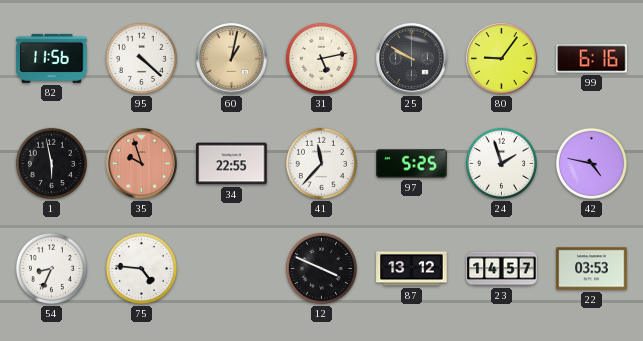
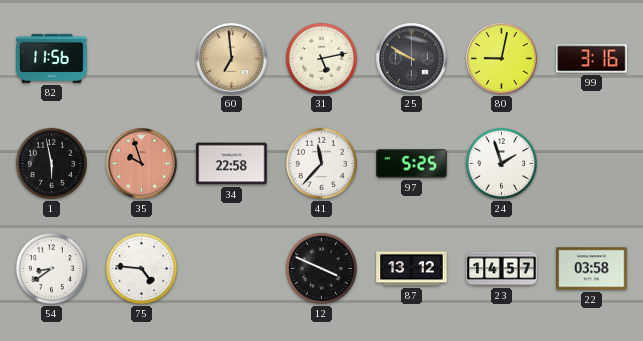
95: 4:22 -> none (141, 58)
60: 1:02 -> 6:59 (232, 59)
80: 9:06 -> 9:02 (502, 59)
99: 6:16 -> 3:16 (592, 59)
34: 22:55 -> 22:58 (232, 164)
42: 4:47 -> none (591, 163)
54: 8:34 -> 8:39 (51, 268)
22: 03:53 -> 03:58 (592, 269)
